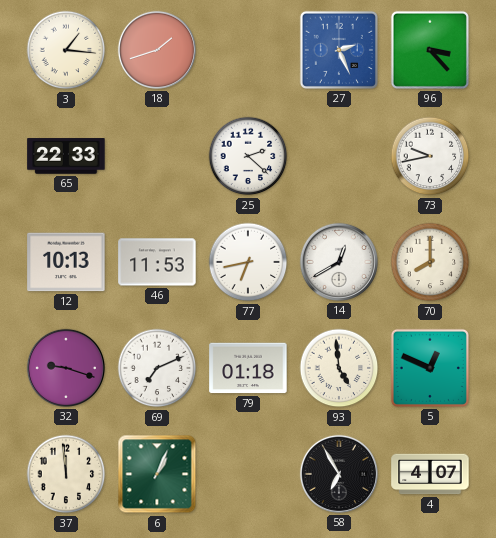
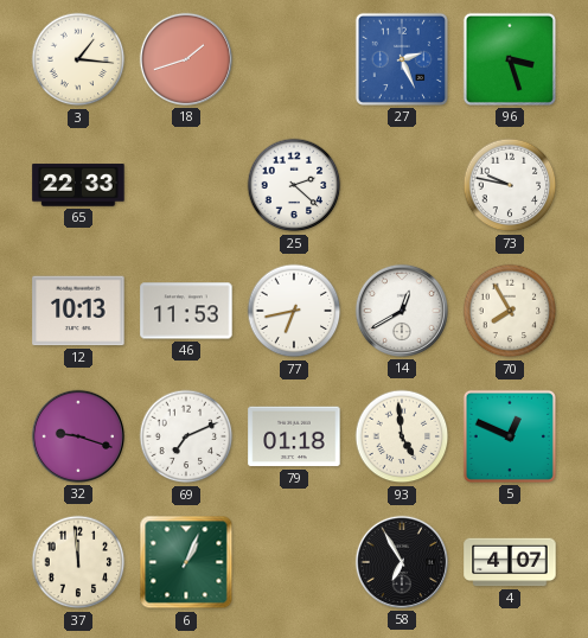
96: 3:23 -> 3:27 (510, 59)
73: 9:43 -> 9:47 (510, 185)
70: 8:00 -> 7:55 (510, 311)
